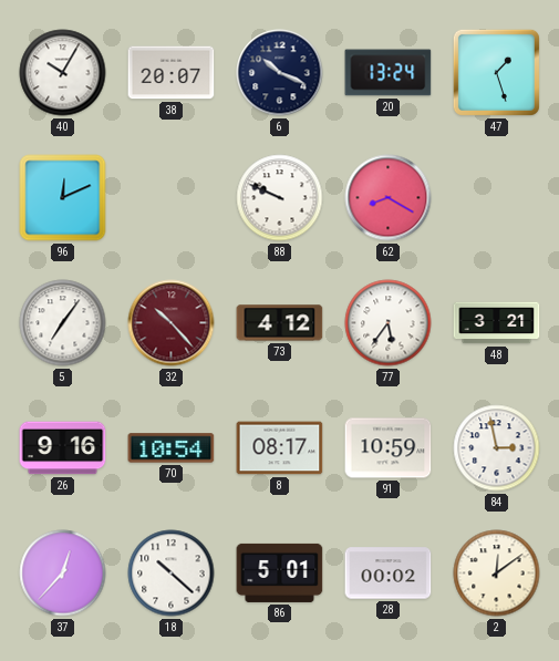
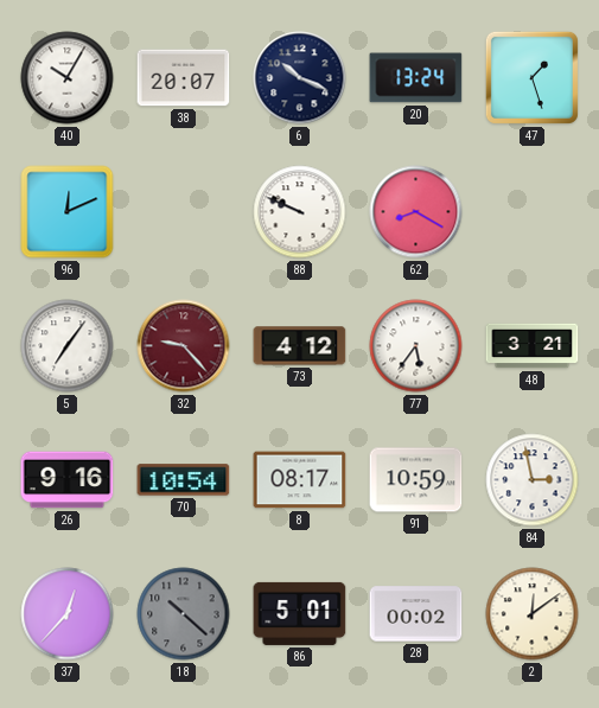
32: 10:23 -> 9:23 (184, 346)
18 dial: white -> grey (184, 614)
